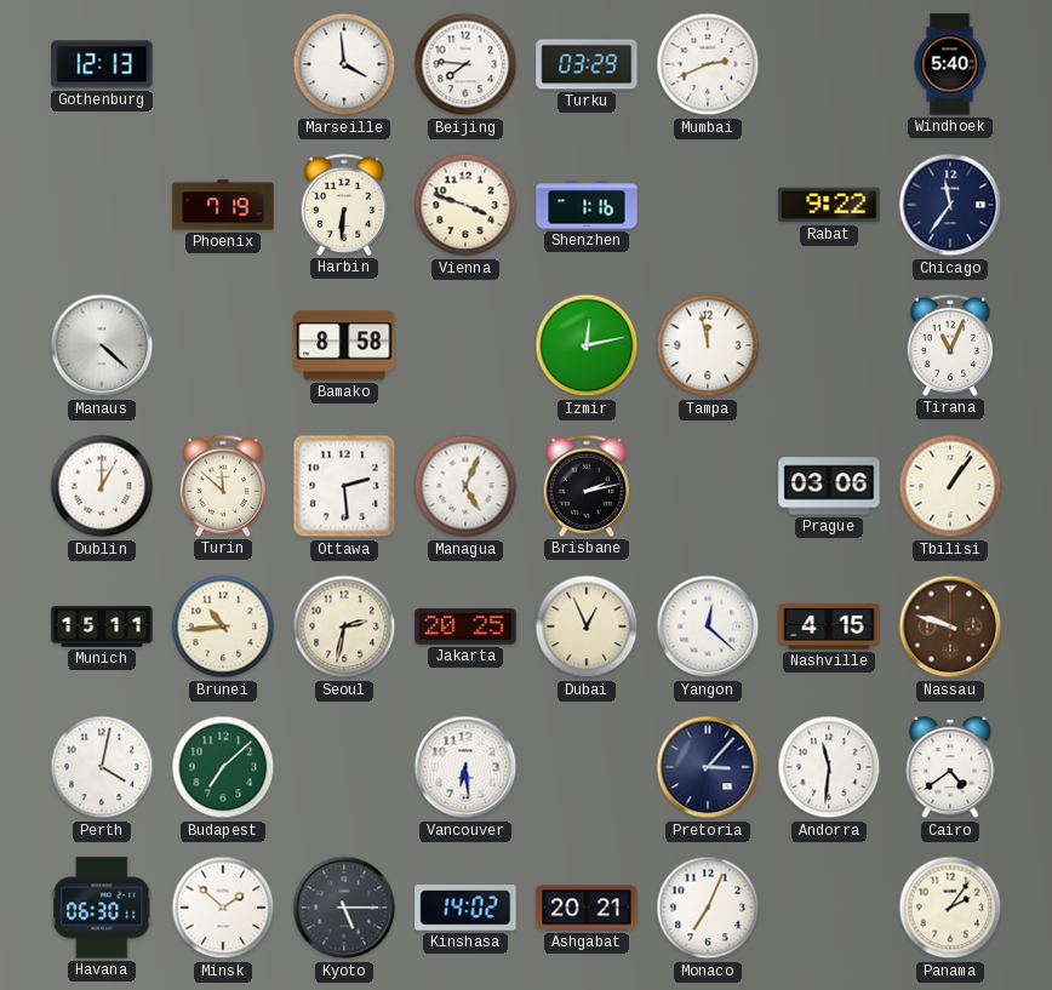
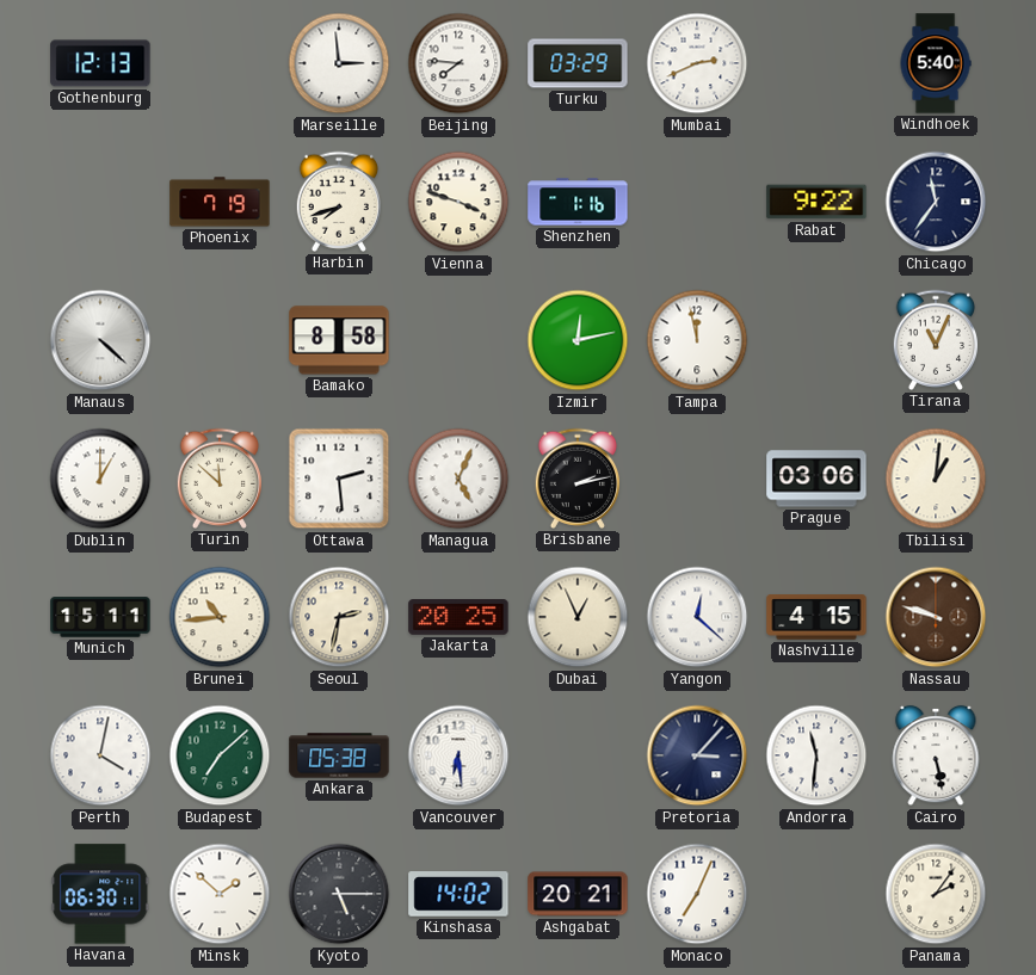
Marseille: 3:59 -> 2:59 (339, 63)
Harbin: 6:31 -> 7:42 (338, 202)
Tbilisi: 1:06 -> 1:01 (936, 479)
Ankara: none -> 05:38 (339, 755)
Cairo: 4:39 -> 5:28 (936, 755)
